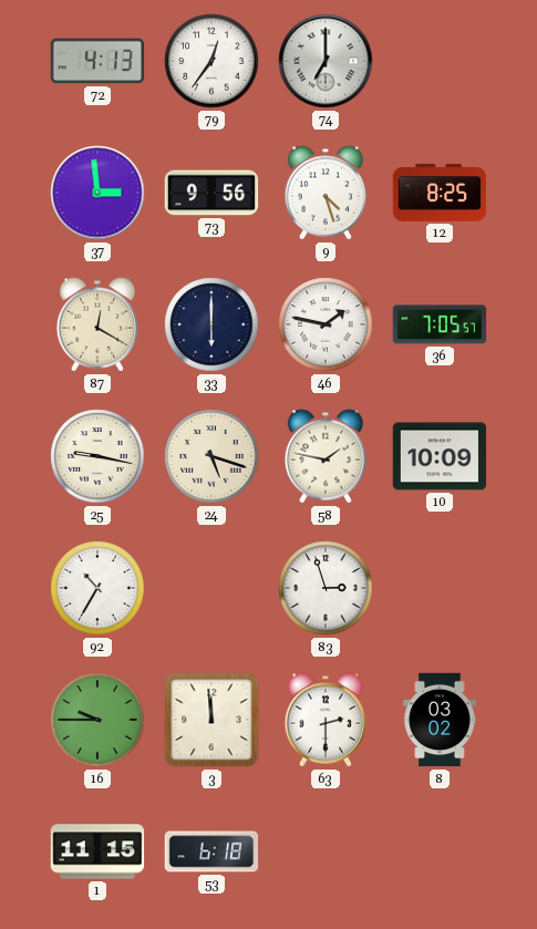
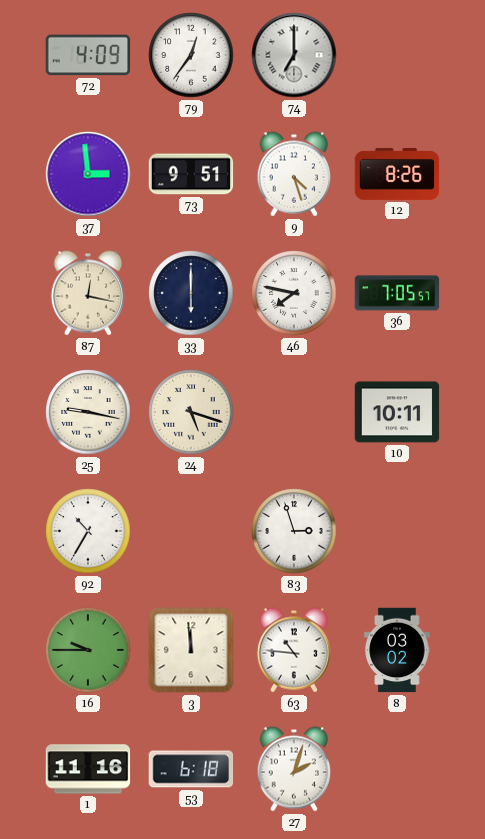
72: 4:13 -> 4:09 (88, 55)
73: 9:56 -> 9:51 (191, 174)
12: 8:25 -> 8:26 (397, 174)
87: 12:20 -> 12:17 (88, 293)
46: 1:47 -> 7:47 (294, 293)
58: 1:47 -> none (326, 456)
10: 10:09 -> 10:11 (397, 412)
63: 2:30 -> 10:46 (294, 650)
1: 11:15 -> 11:16 (88, 769)
27: none -> 2:03 (294, 769)
